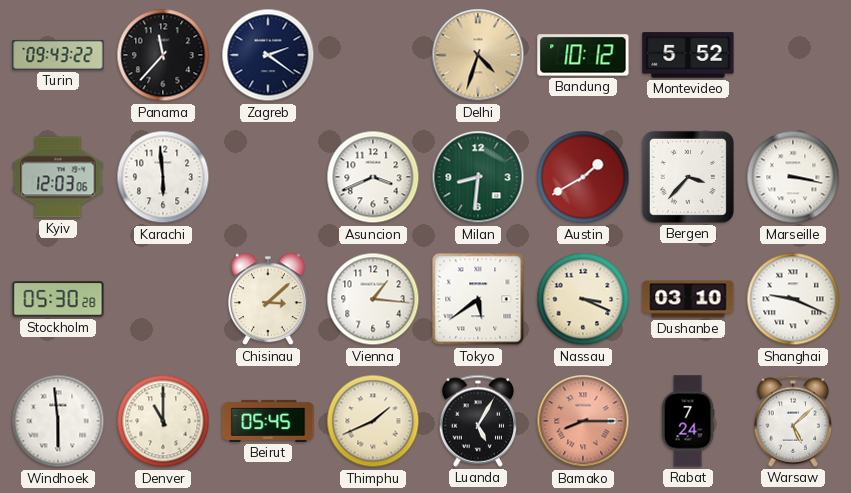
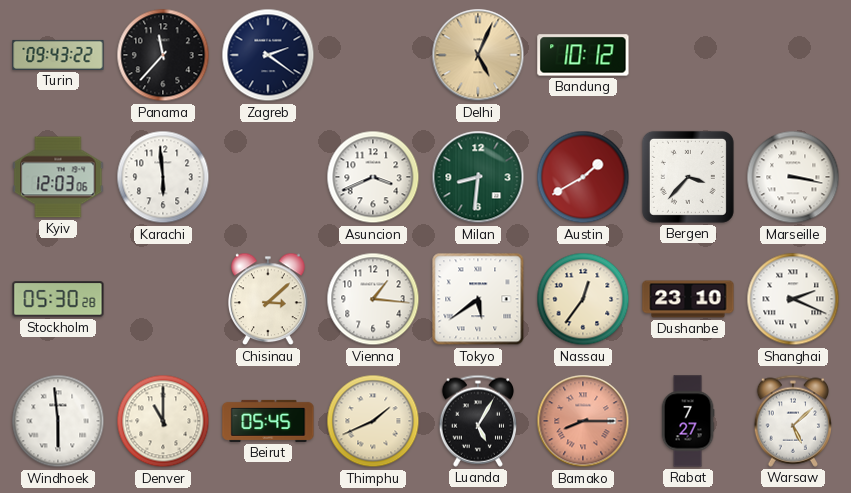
Delhi: 4:33 -> 5:04 (478, 55)
Montevideo: 5:52 -> none (688, 55)
Nassau: 3:19 -> 12:36 (583, 299)
Dushanbe: 03:10 -> 23:10 (688, 299)
Shanghai: 9:19 -> 2:19 (793, 299)
Rabat: 7:24 -> 7:27 (688, 421)
